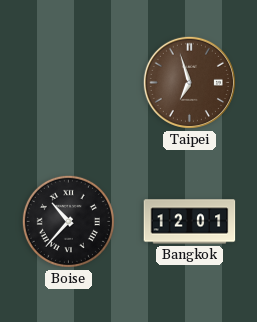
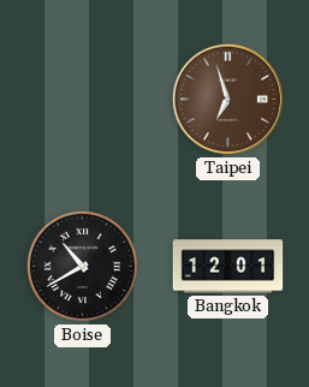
Boise: 10:37 -> 10:40 (82, 266)
